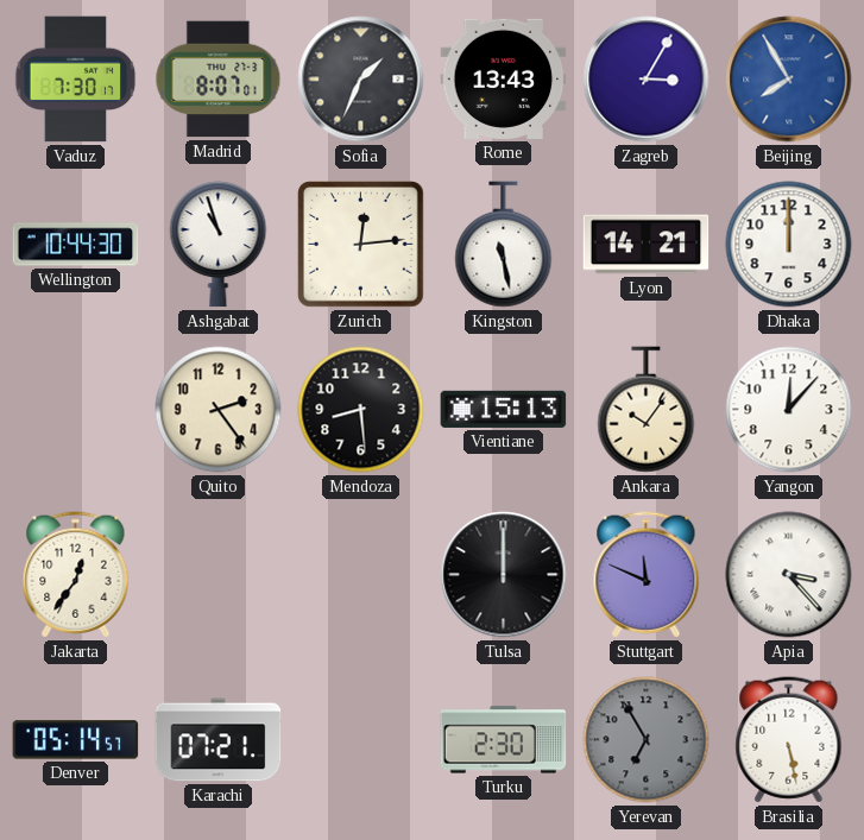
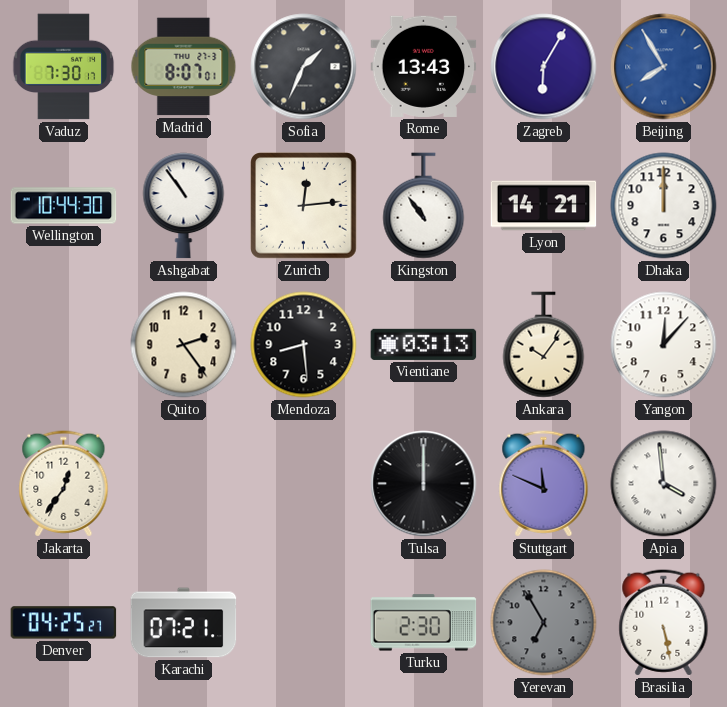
Zagreb: 3:05 -> 6:05 (544, 67)
Ashgabat: 10:57 -> 10:54 (184, 206)
Kingston: 11:28 -> 10:54 (424, 206)
Vientiane: 15:13 -> 03:13 (424, 344)
Apia: 3:23 -> 3:59 (664, 484)
Denver: 05:14 -> 04:25 (64, 623)
